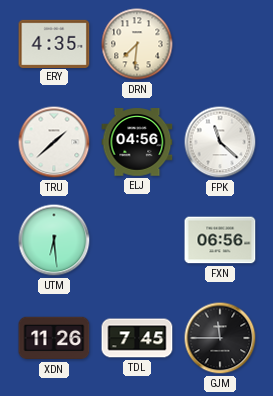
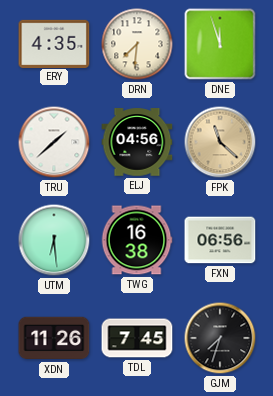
DNE: none -> 11:57 (220, 44)
FPK dial: white -> champagne (220, 142)
TWG: none -> 16:38 (137, 240)
GJM: 11:45 -> 7:33 (220, 338)
